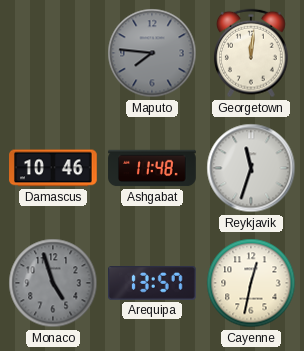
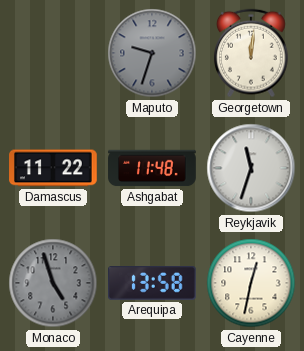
Maputo: 7:46 -> 9:33 (152, 53)
Damascus: 10:46 -> 11:22 (53, 168)
Arequipa: 13:57 -> 13:58 (153, 284)
